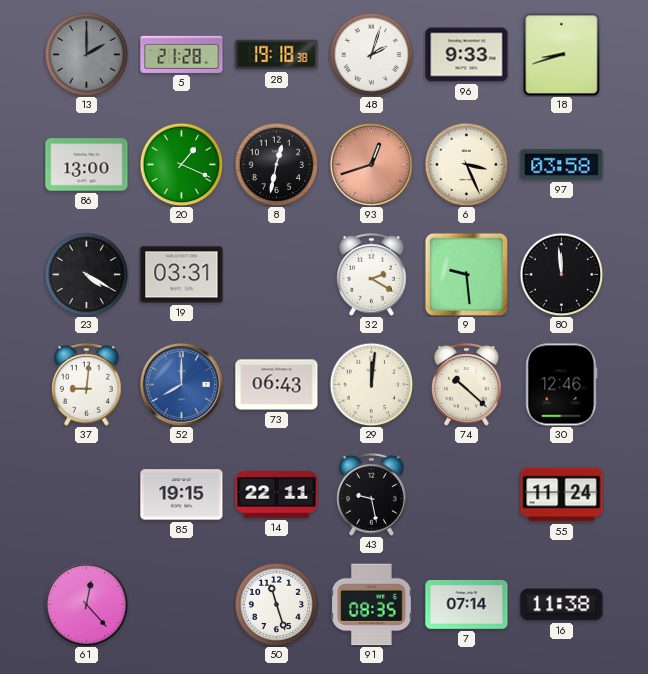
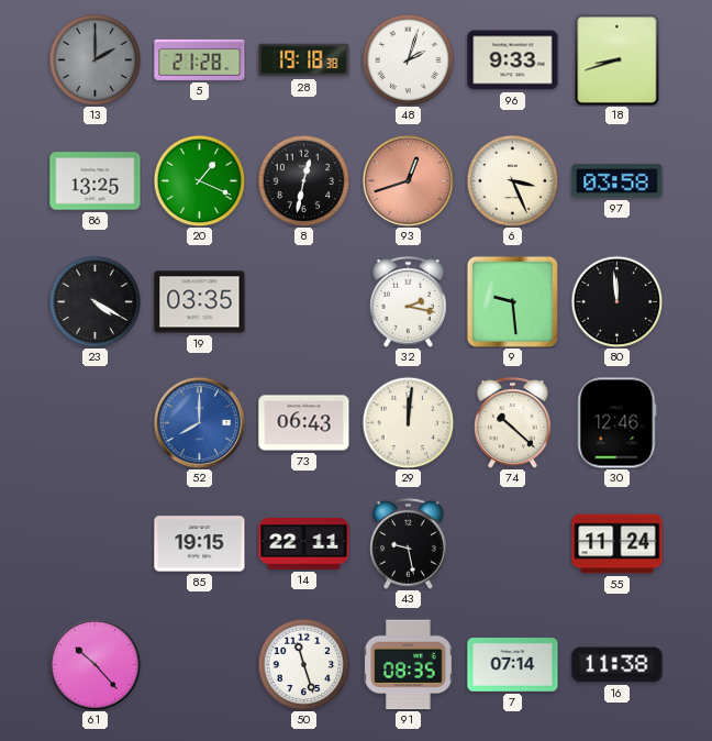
86: 13:00 -> 13:25 (96, 181)
19: 03:31 -> 03:35 (200, 302)
32: 2:20 -> 2:17 (409, 301)
37: 9:01 -> none (87, 384)
61: 12:23 -> 10:23 (94, 664)
